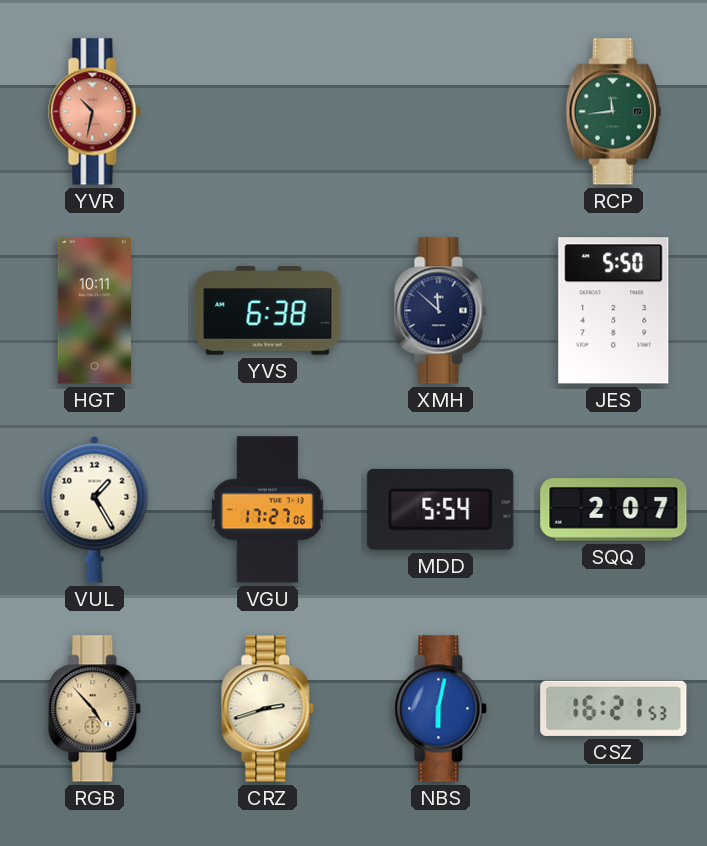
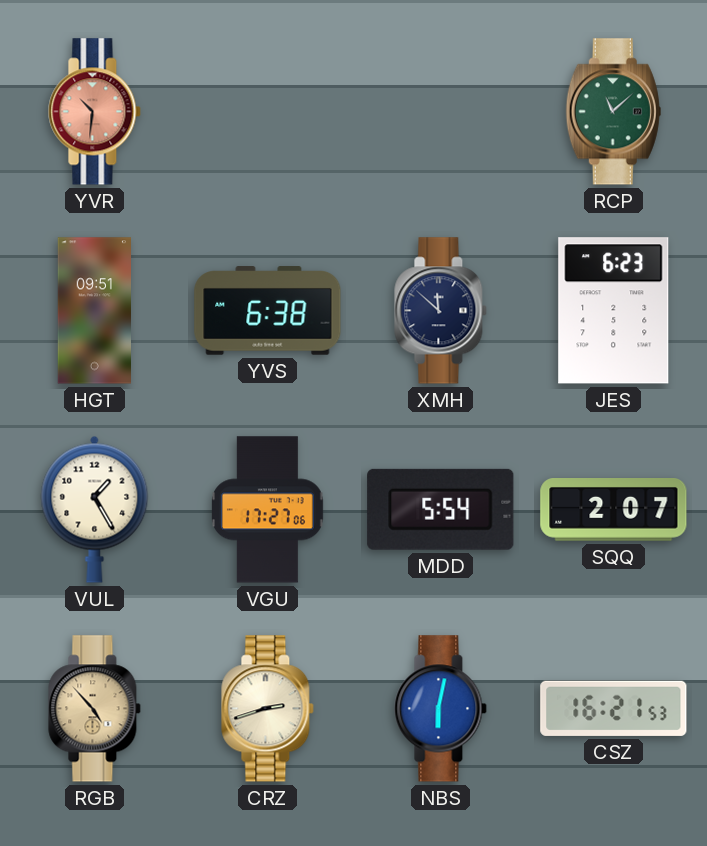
YVR: 10:32 -> 10:31 (95, 112)
RCP: 11:44 -> 11:08 (613, 112)
HGT: 10:11 -> 09:51 (94, 311)
JES: 5:50 -> 6:23 (614, 311)
